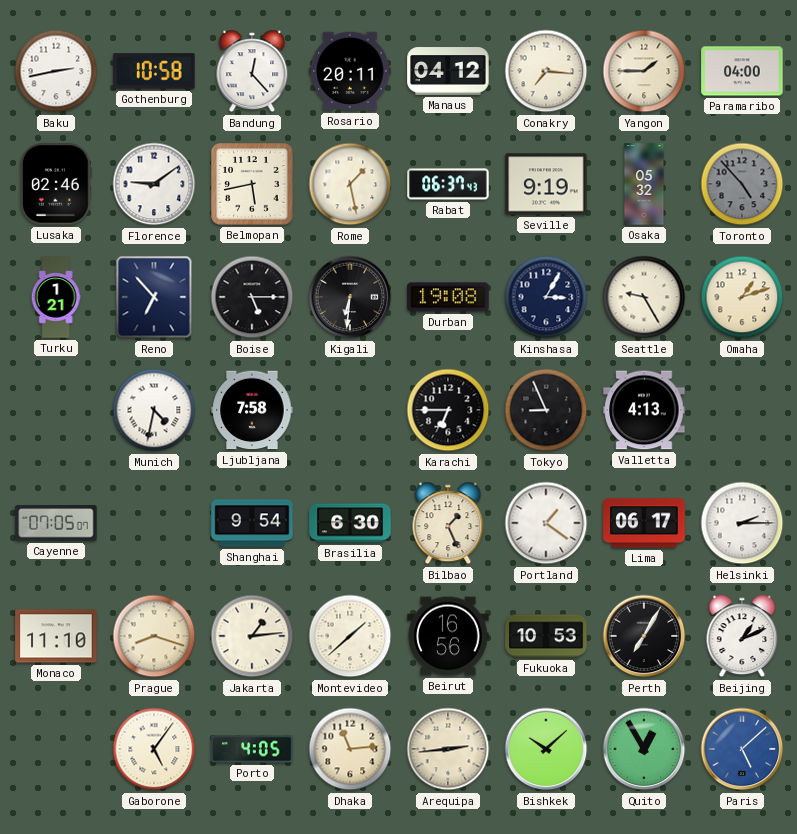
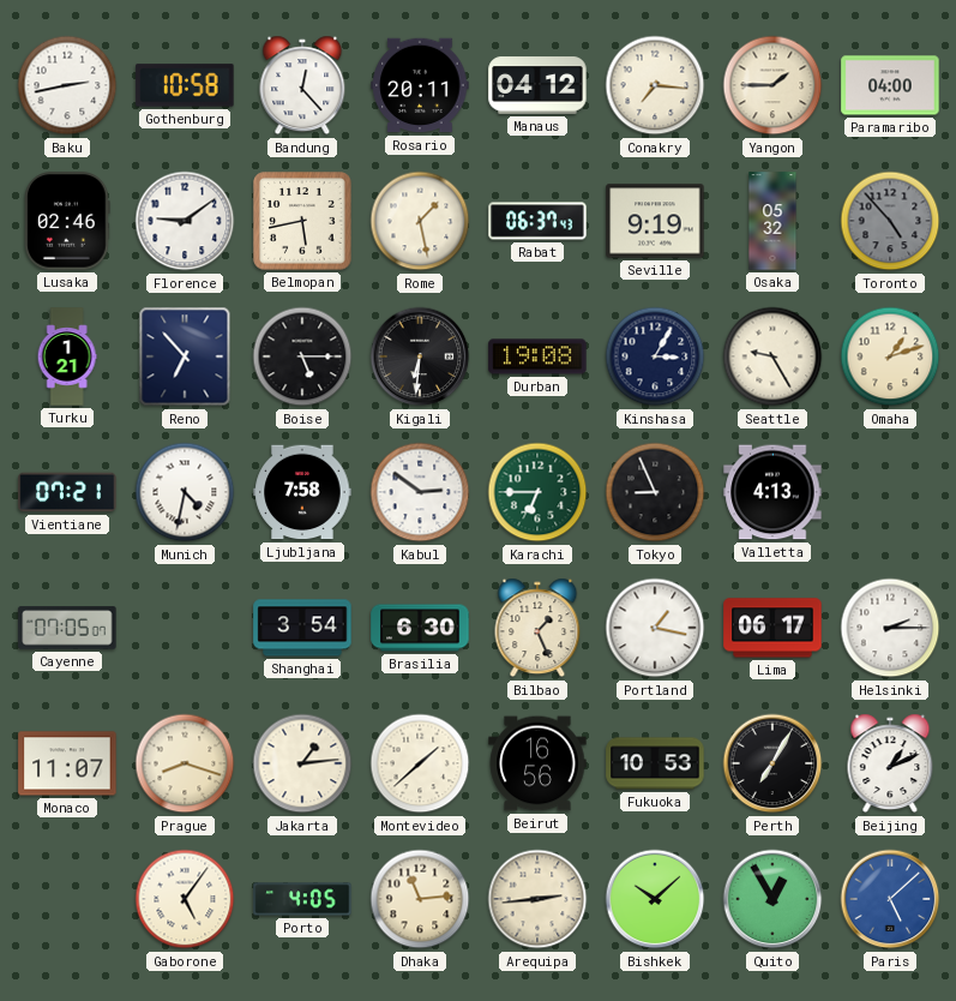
Vientiane: none -> 07:21 (67, 492)
Kabul: none -> 2:51 (420, 492)
Karachi dial: black -> green (537, 492)
Shanghai: 9:54 -> 3:54 (302, 628)
Portland: 1:21 -> 1:17 (655, 628)
Monaco: 11:10 -> 11:07 (67, 763)
